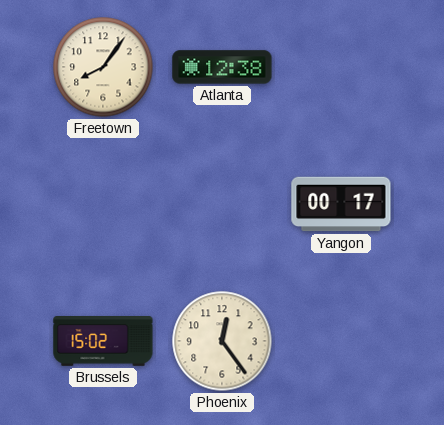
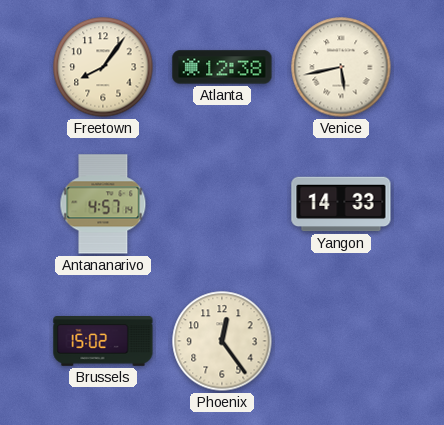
Venice: none -> 5:43 (341, 67)
Antananarivo: none -> 4:57 (103, 204)
Yangon: 00:17 -> 14:33 (341, 204)
